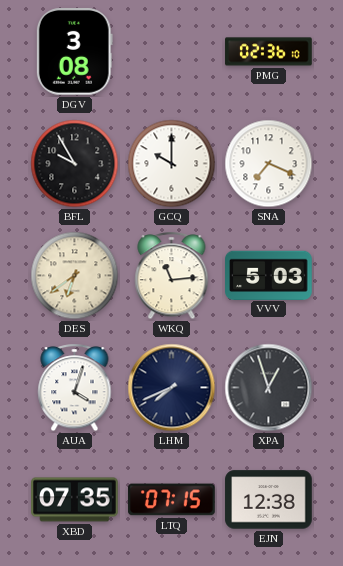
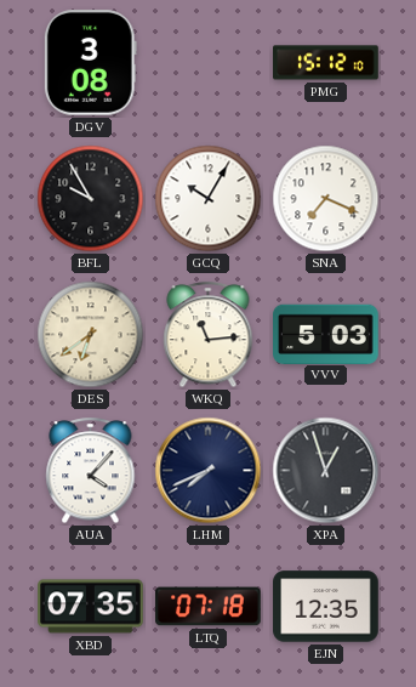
PMG: 02:36 -> 15:12 (326, 63)
GCQ: 10:00 -> 10:05 (209, 199)
AUA: 4:03 -> 4:07 (91, 471)
LTQ: 07:15 -> 07:18 (209, 607)
EJN: 12:38 -> 12:35 (326, 607)
